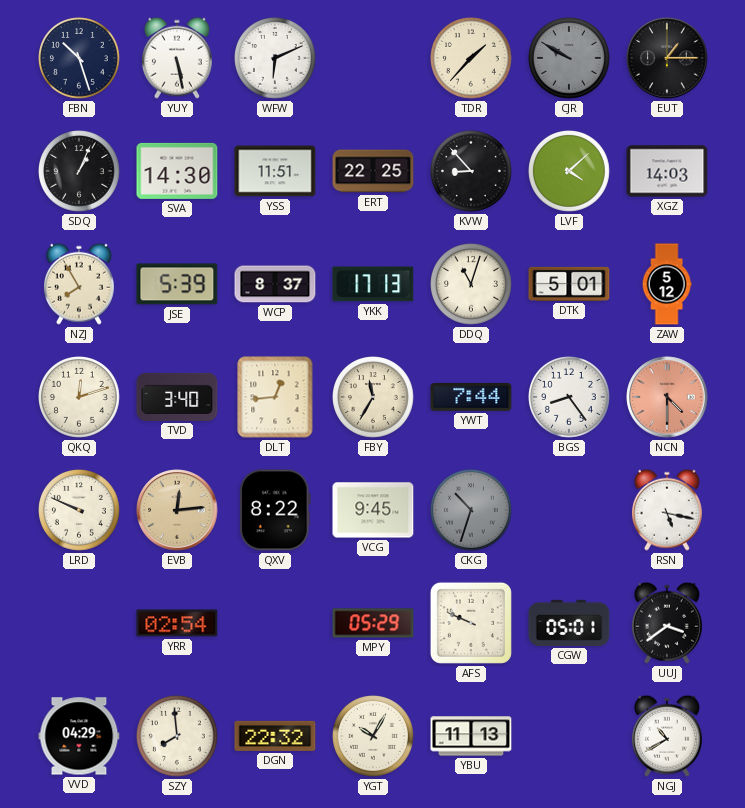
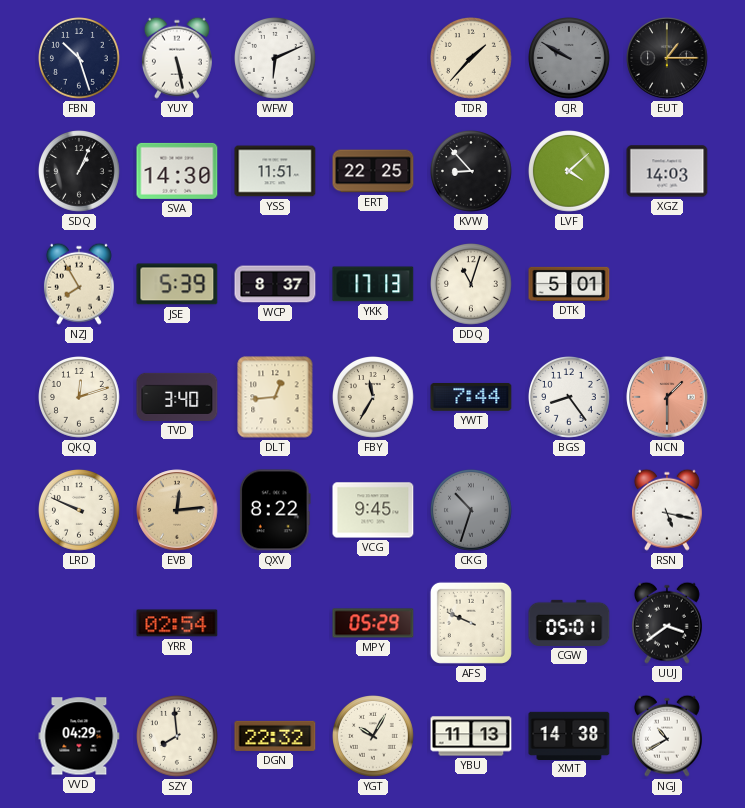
ZAW: 5:12 -> none (667, 284)
NCN: 4:30 -> 1:30 (667, 397)
XMT: none -> 14:38 (569, 735)
